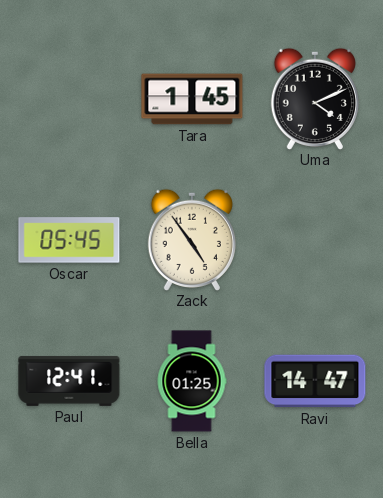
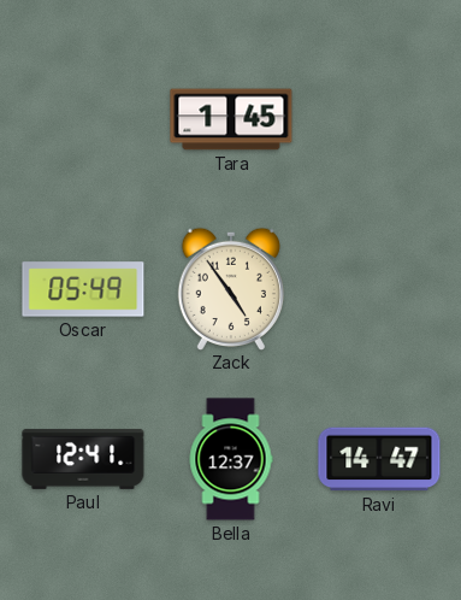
Uma: 4:11 -> none (315, 98)
Oscar: 05:45 -> 05:49 (83, 289)
Bella: 01:25 -> 12:37 (231, 459)
